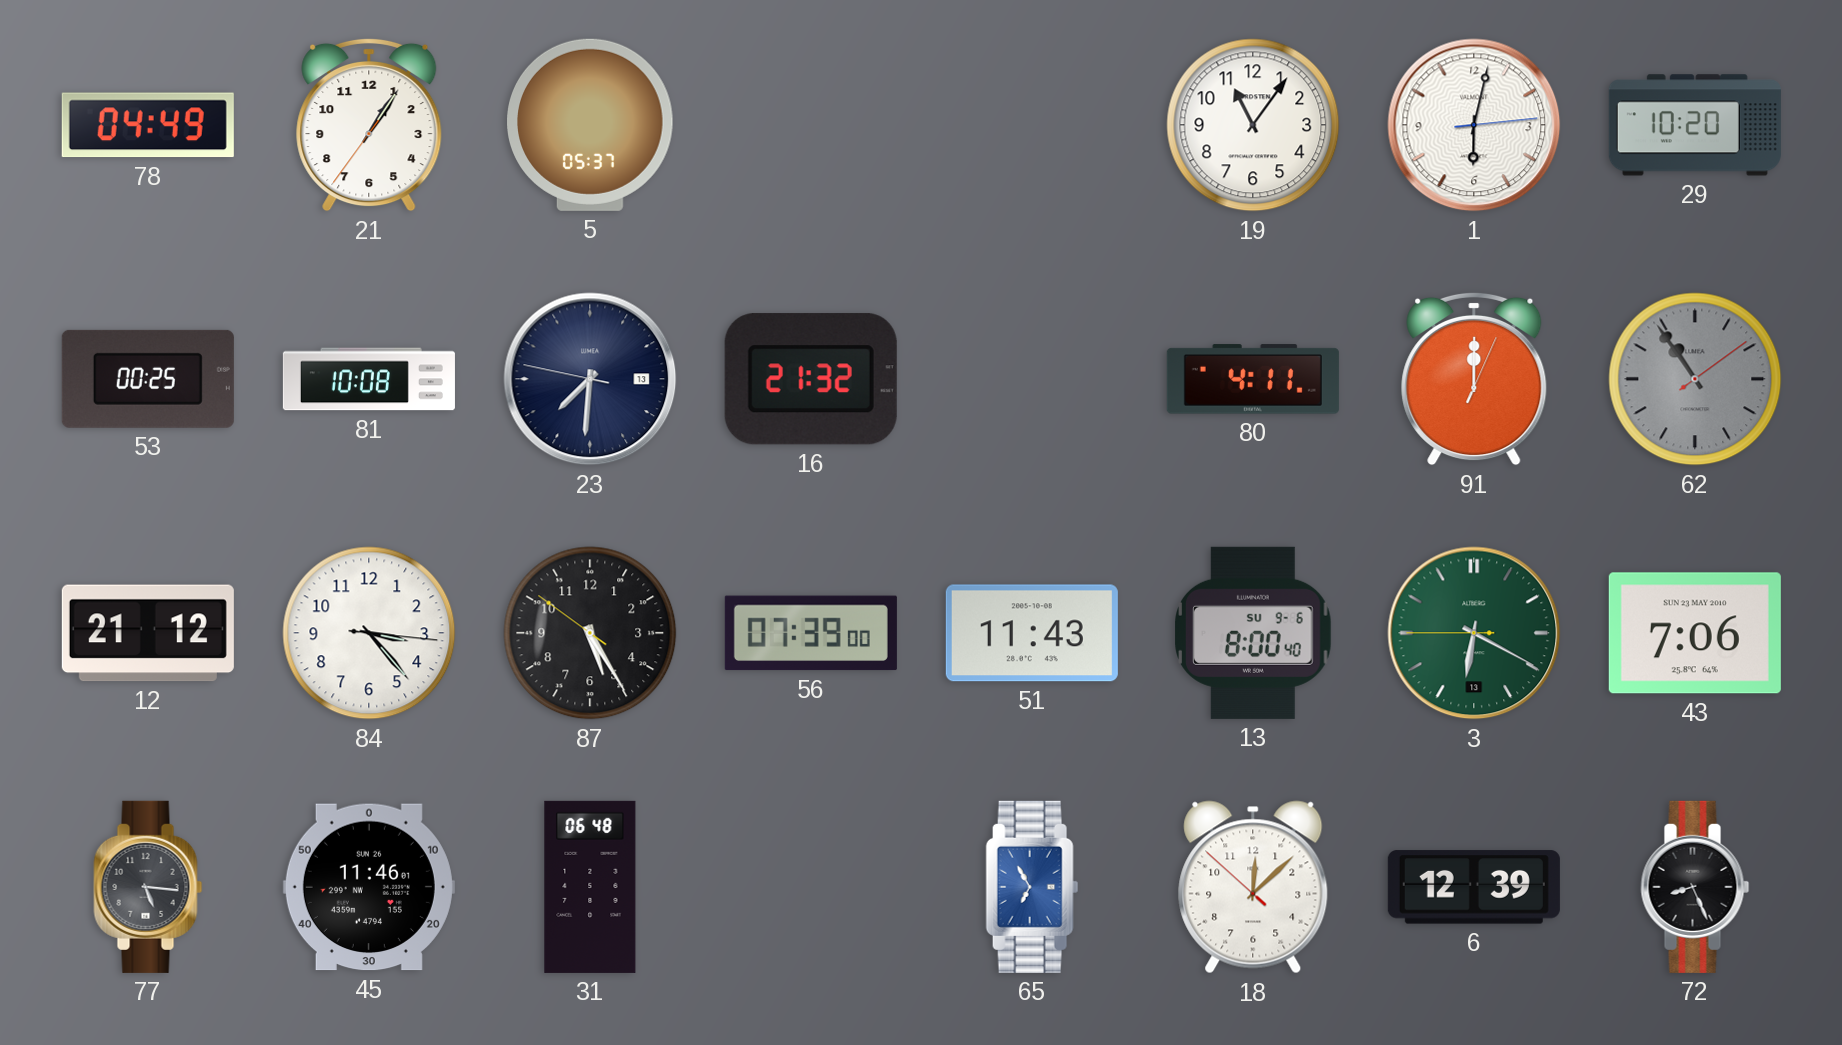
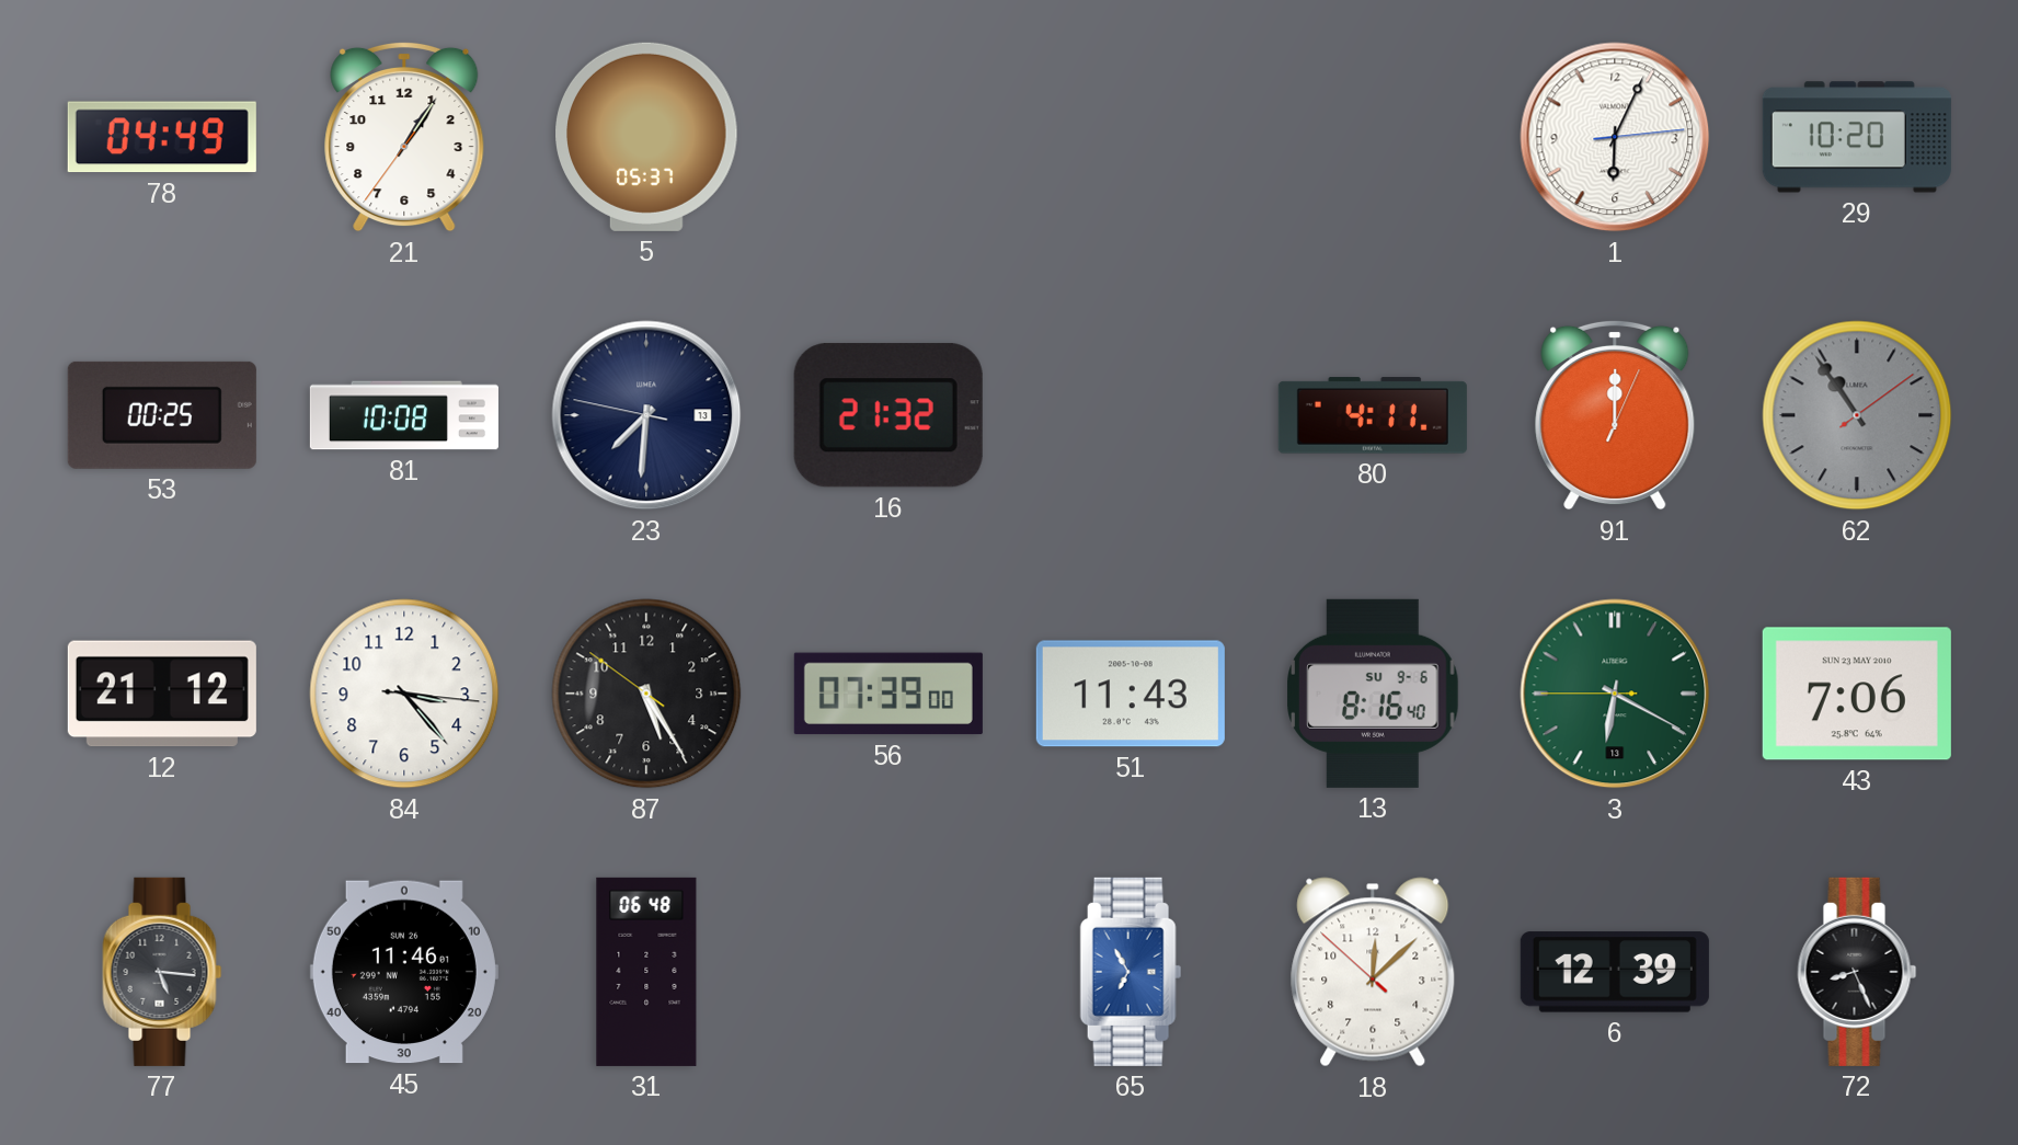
19: 11:06 -> none (1253, 125)
1: 6:02 -> 6:04 (1615, 137)
13: 8:00 -> 8:16 (1373, 694)
